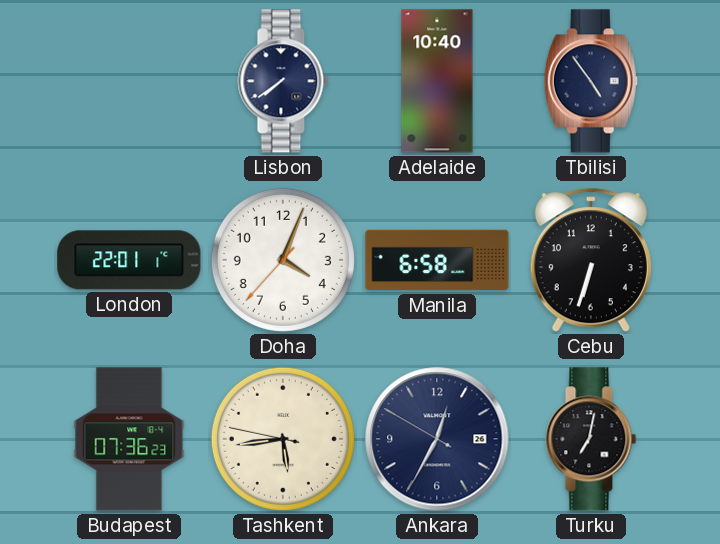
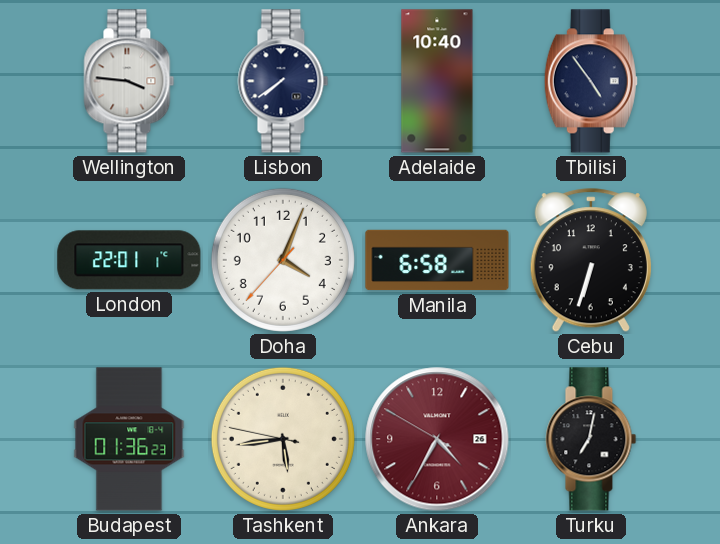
Wellington: none -> 3:46 (129, 81)
Budapest: 07:36 -> 01:36 (129, 439)
Ankara: 12:34 -> 4:34 (437, 439)
Ankara dial: navy -> burgundy (437, 439)
